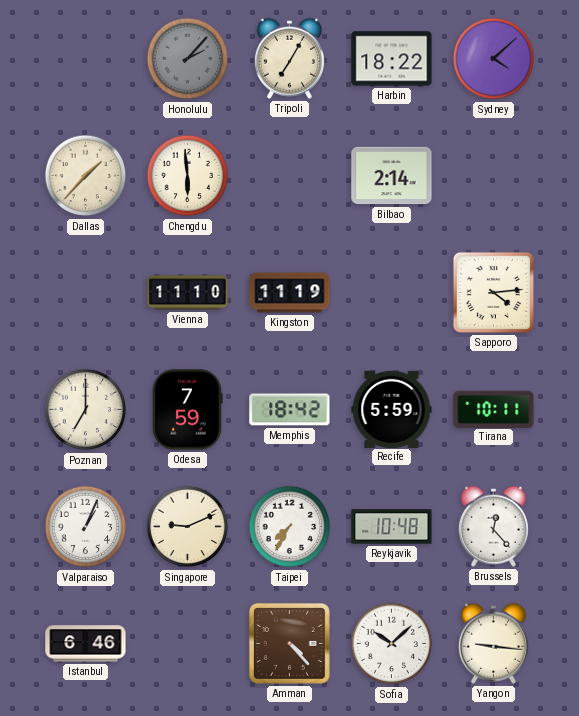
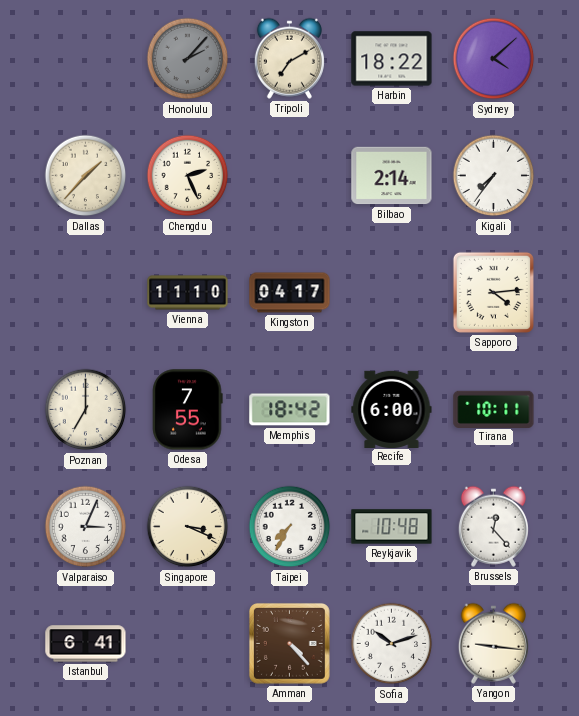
Tripoli: 7:05 -> 7:10 (289, 58)
Chengdu: 5:59 -> 2:26 (188, 176)
Kigali: none -> 7:36 (494, 176)
Kingston: 11:19 -> 04:17 (290, 293)
Odesa: 7:59 -> 7:55 (188, 410)
Recife: 5:59 -> 6:00 (392, 409)
Valparaiso: 1:04 -> 3:04 (86, 527)
Singapore: 9:11 -> 3:19 (188, 527)
Istanbul: 6:46 -> 6:41 (86, 644)
Sofia: 10:08 -> 10:12 (392, 644)
